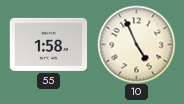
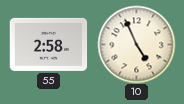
55: 1:58 -> 2:58 (48, 44)
